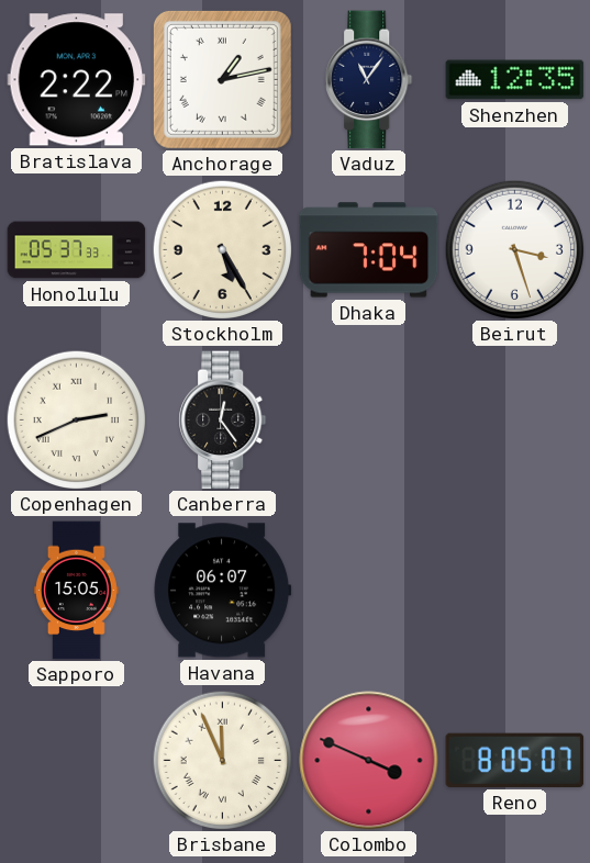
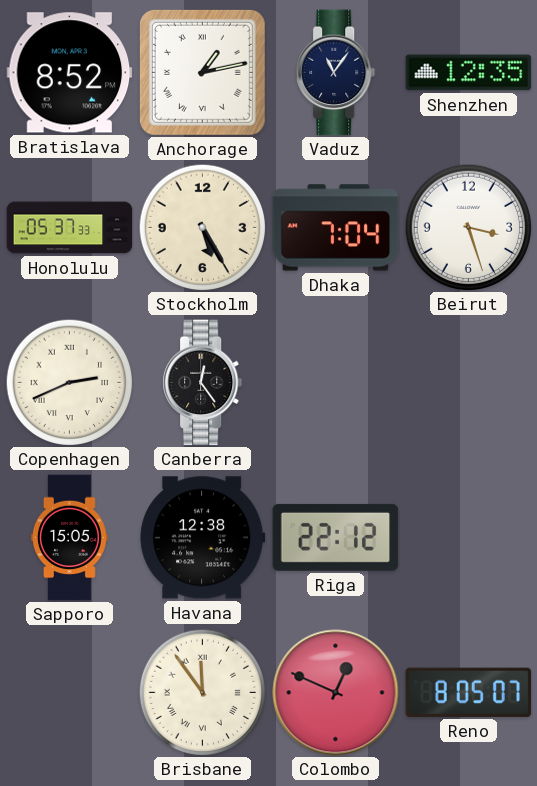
Bratislava: 2:22 -> 8:52 (70, 73)
Havana: 06:07 -> 12:38 (203, 538)
Riga: none -> 22:12 (336, 537)
Brisbane: 11:56 -> 11:54 (202, 692)
Colombo: 3:49 -> 12:49 (336, 693)
